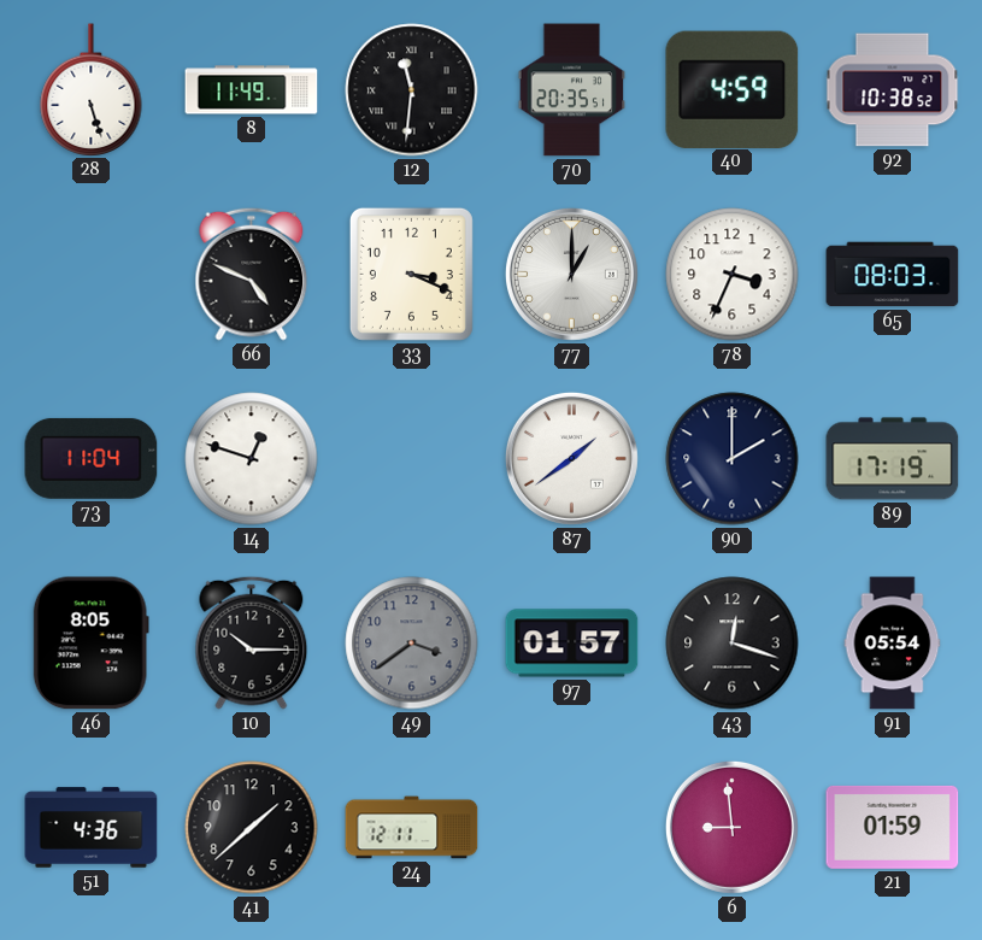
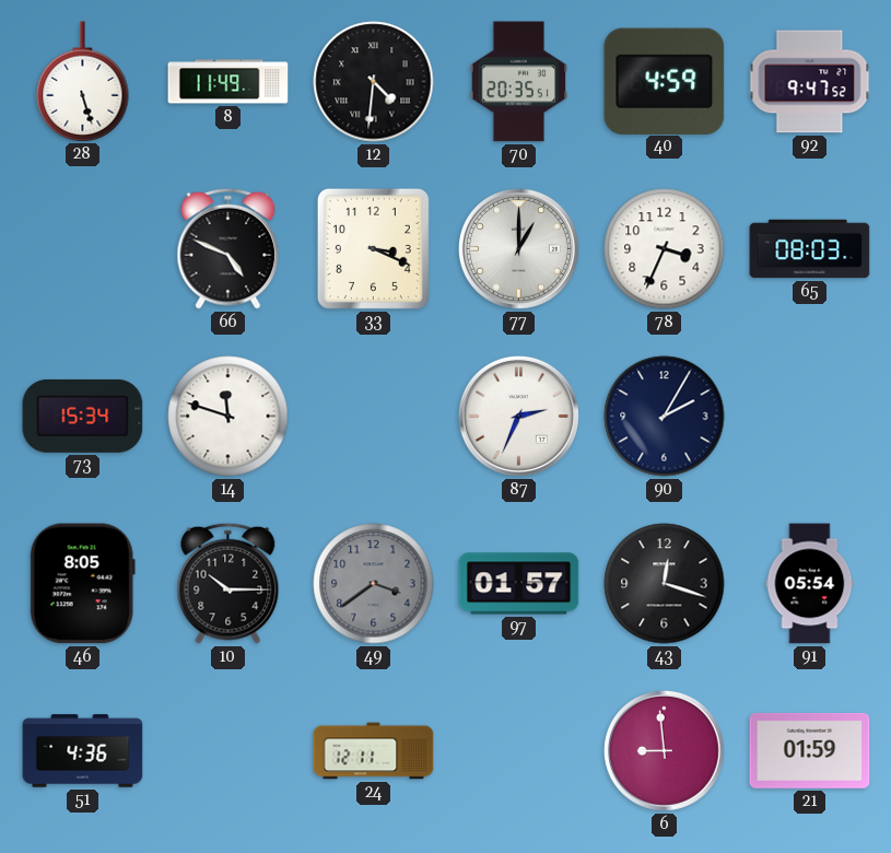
12: 11:31 -> 4:31 (374, 82)
92: 10:38 -> 9:47 (810, 82)
73: 11:04 -> 15:34 (83, 416)
14: 12:48 -> 11:48 (228, 417)
87: 1:39 -> 2:34 (518, 416)
90: 2:00 -> 2:05 (665, 417)
89: 17:19 -> none (893, 459)
41: 1:38 -> none (252, 828)
